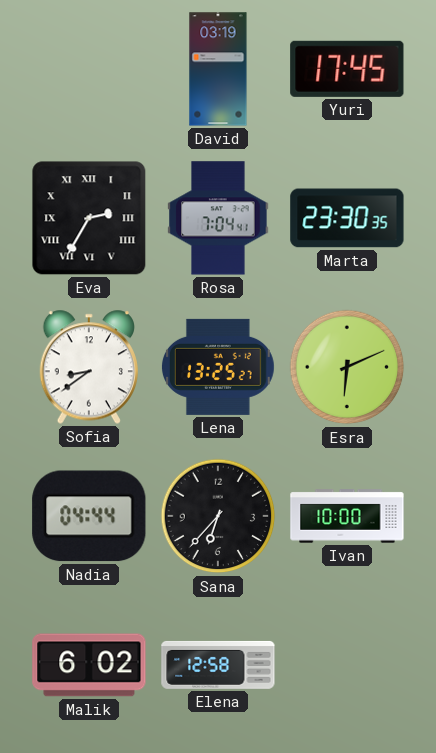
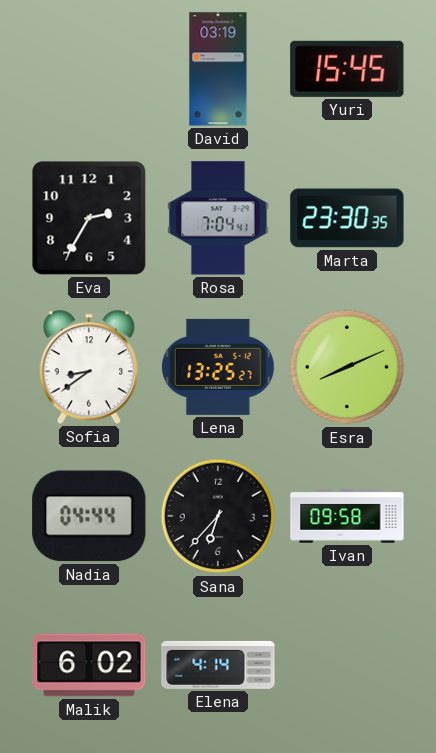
Yuri: 17:45 -> 15:45 (347, 69)
Eva numerals: Roman -> Arabic (89, 218)
Esra: 6:11 -> 8:11 (347, 367)
Ivan: 10:00 -> 09:58 (347, 516)
Elena: 12:58 -> 4:14 (218, 665)
